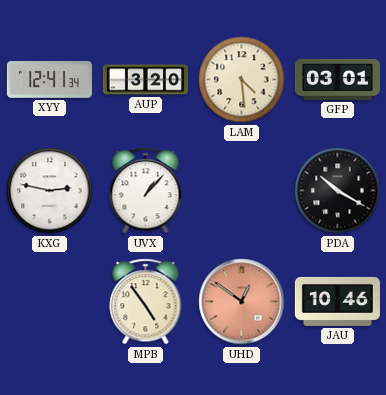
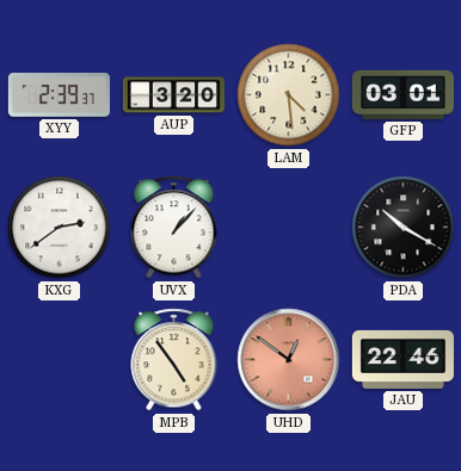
XYY: 12:41 -> 2:39 (59, 95)
KXG: 2:47 -> 2:39 (60, 228)
JAU: 10:46 -> 22:46 (402, 359)
